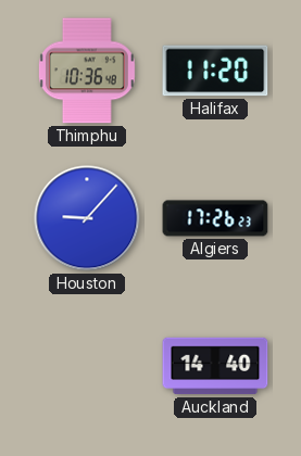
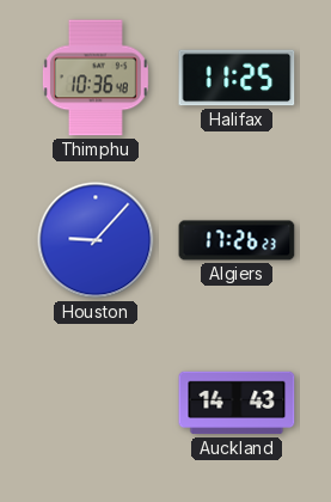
Halifax: 11:20 -> 11:25 (237, 78)
Auckland: 14:40 -> 14:43 (237, 403)
